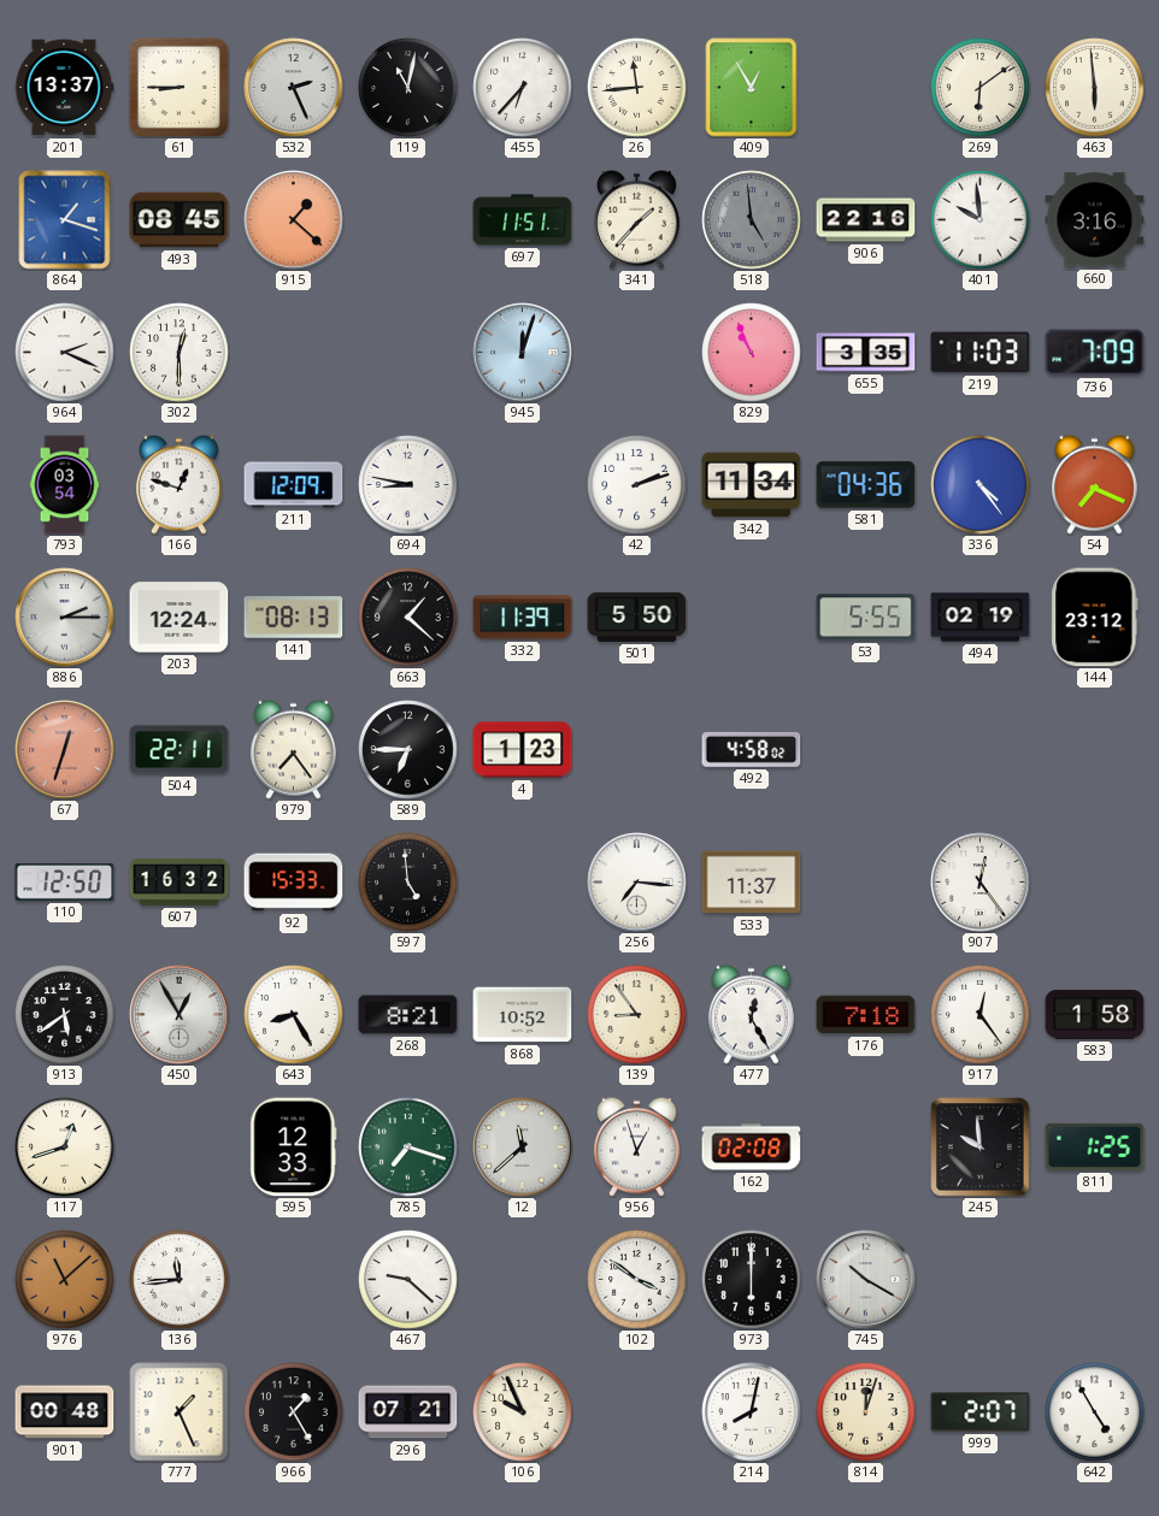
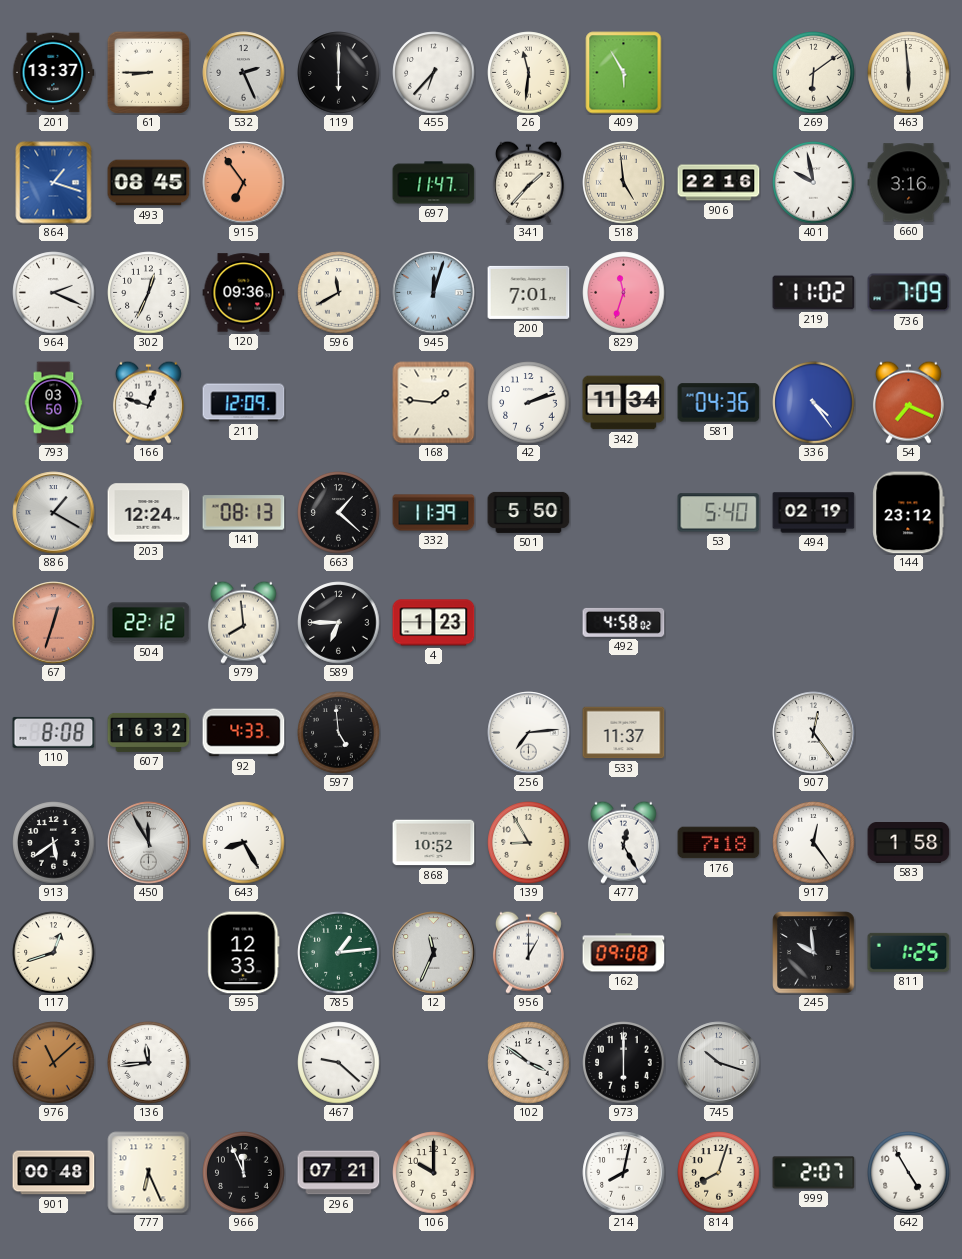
119: 11:02 -> 6:00 (339, 73)
26: 11:44 -> 11:31 (529, 73)
409: 12:55 -> 5:55 (624, 73)
915: 1:22 -> 6:54 (244, 183)
697: 11:51 -> 11:47 (434, 183)
518 dial: grey -> cream (624, 183)
401: 9:59 -> 9:58 (814, 183)
302: 12:30 -> 12:34 (149, 293)
120: none -> 09:36 (244, 293)
596: none -> 11:40 (339, 293)
200: none -> 7:01 (529, 292)
829: 10:56 -> 11:33 (624, 293)
655: 3:35 -> none (866, 353)
219: 11:03 -> 11:02 (814, 293)
793: 03:54 -> 03:50 (54, 403)
694: 8:47 -> none (408, 485)
168: none -> 1:46 (434, 403)
886: 2:15 -> 1:20 (54, 513)
53: 5:55 -> 5:40 (719, 513)
504: 22:11 -> 22:12 (149, 623)
979: 7:24 -> 7:59 (243, 622)
110: 12:50 -> 8:08 (54, 732)
92: 15:33 -> 4:33 (244, 733)
256: 7:16 -> 7:14 (529, 733)
450: 12:55 -> 11:55 (149, 843)
268: 8:21 -> none (408, 1015)
139: 8:54 -> 8:55 (529, 843)
785: 7:18 -> 1:14 (339, 953)
12: 11:38 -> 11:34 (434, 953)
956: 12:57 -> 1:00 (528, 952)
162: 02:08 -> 09:08 (624, 953)
745: 10:20 -> 10:18 (719, 1063)
777: 1:26 -> 6:26 (149, 1173)
966: 1:25 -> 11:56 (244, 1173)
106: 9:56 -> 10:00 (434, 1173)
814: 12:03 -> 8:03 (719, 1173)
